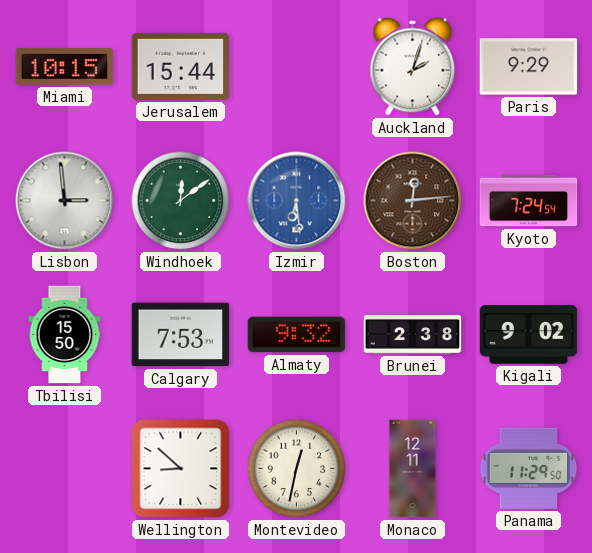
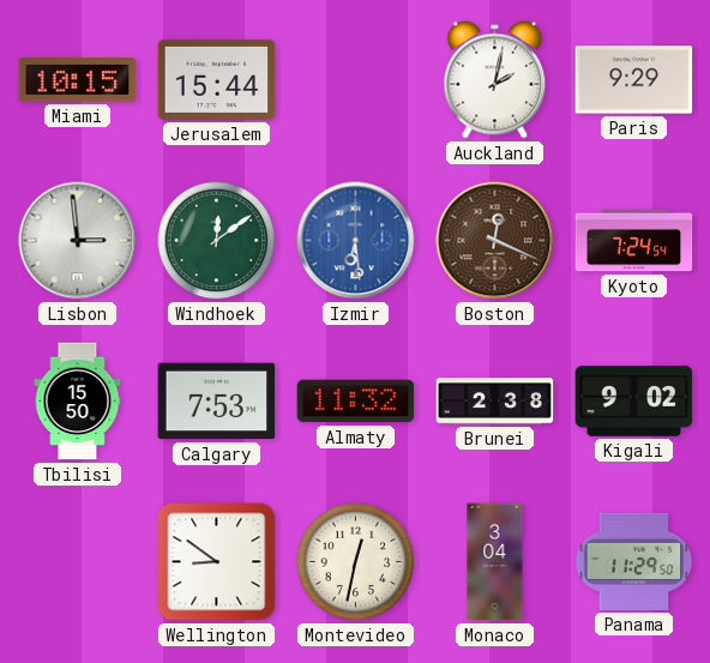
Auckland: 2:03 -> 2:02 (495, 80)
Boston: 12:14 -> 12:19 (495, 241)
Almaty: 9:32 -> 11:32 (356, 402)
Wellington: 8:52 -> 8:51 (217, 562)
Monaco: 12:11 -> 3:04 (495, 562)
